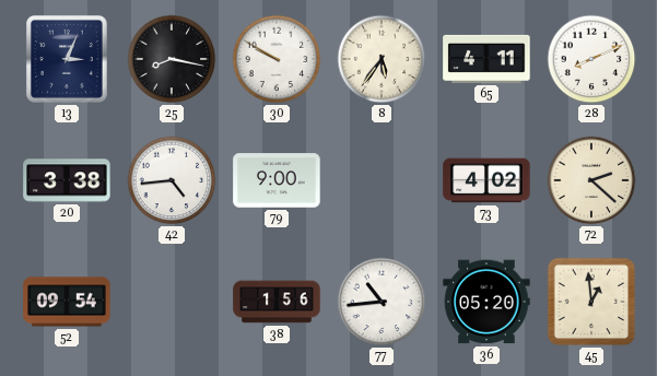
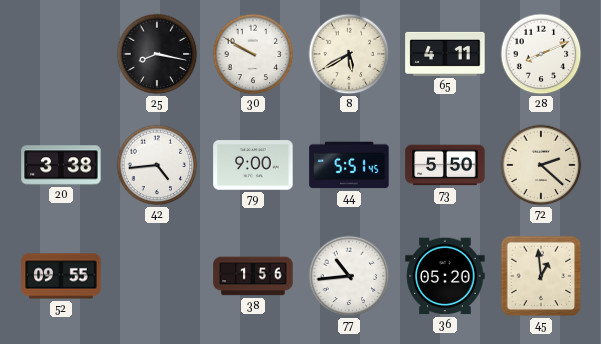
13: 3:04 -> none (67, 59)
8: 5:36 -> 5:40 (349, 54)
44: none -> 5:51 (349, 165)
73: 4:02 -> 5:50 (445, 165)
52: 09:54 -> 09:55 (61, 276)
